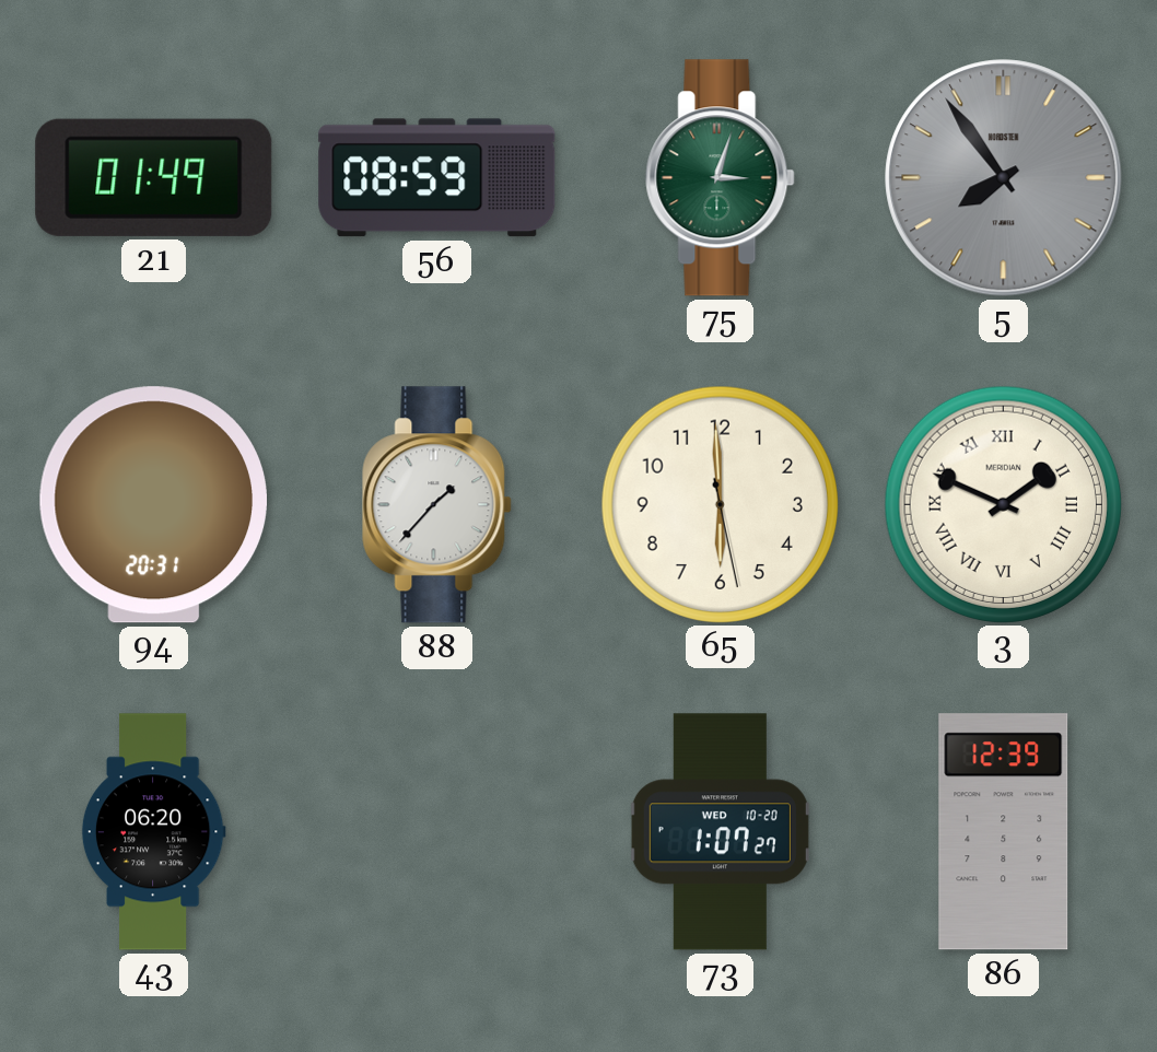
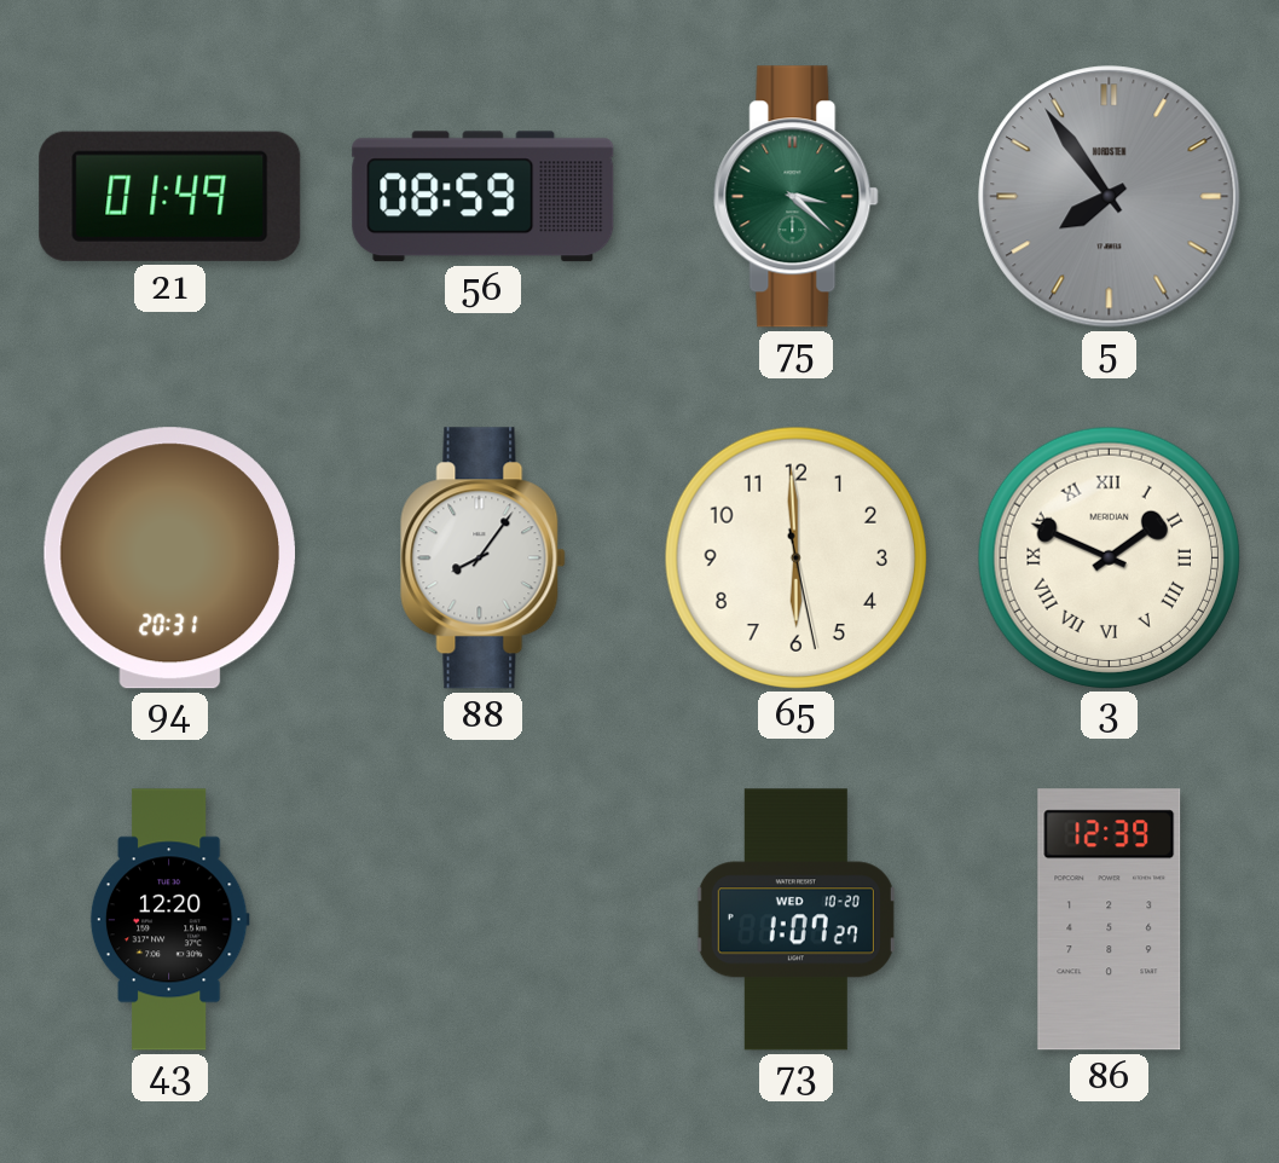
75: 3:03 -> 3:22 (797, 197)
88: 1:37 -> 8:06 (484, 559)
43: 06:20 -> 12:20 (169, 920)
